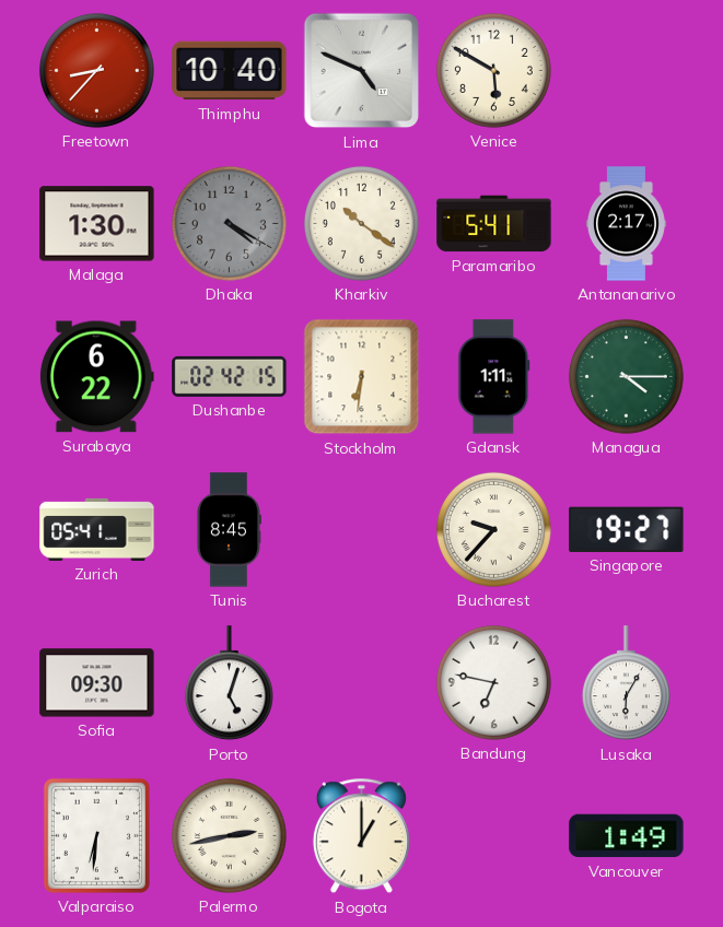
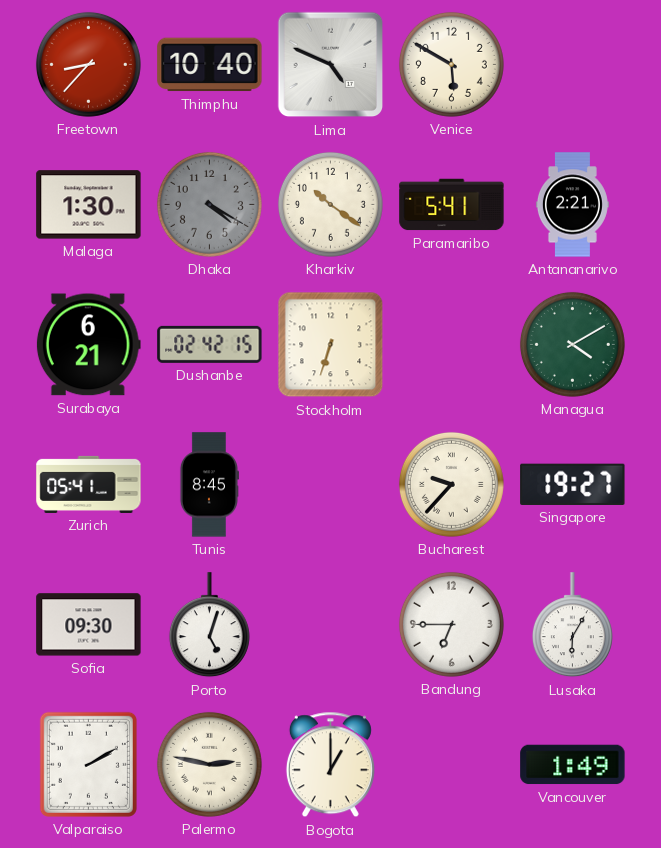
Antananarivo: 2:17 -> 2:21 (572, 205)
Surabaya: 6:22 -> 6:21 (88, 345)
Stockholm: 6:31 -> 6:33 (331, 345)
Gdansk: 1:11 -> none (494, 377)
Managua: 4:15 -> 4:10 (572, 344)
Bandung: 6:47 -> 6:45 (451, 624)
Valparaiso: 6:31 -> 2:10 (88, 764)
Palermo: 2:43 -> 2:47 (209, 764)
